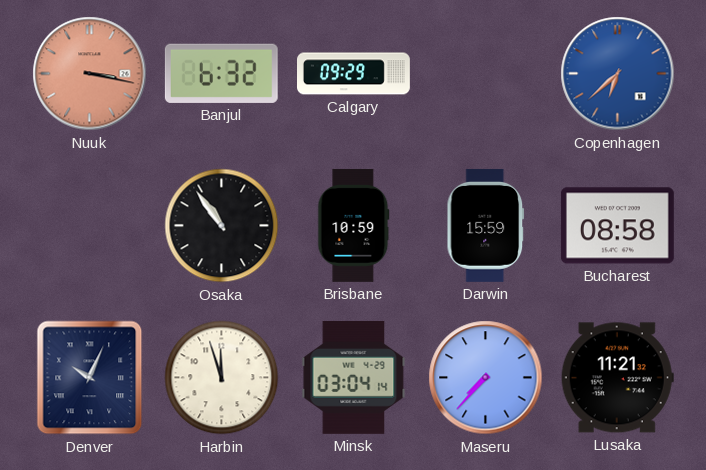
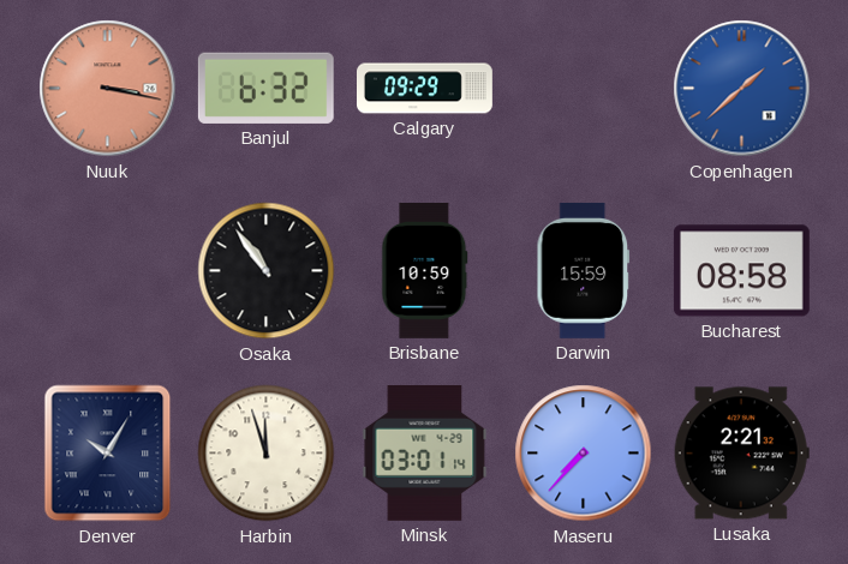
Copenhagen: 6:38 -> 1:38 (742, 89)
Denver: 10:04 -> 10:05 (108, 454)
Minsk: 03:04 -> 03:01 (425, 452)
Lusaka: 11:21 -> 2:21 (741, 454)
